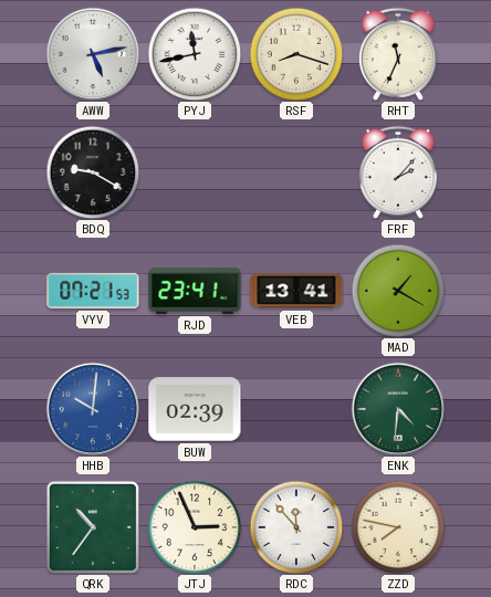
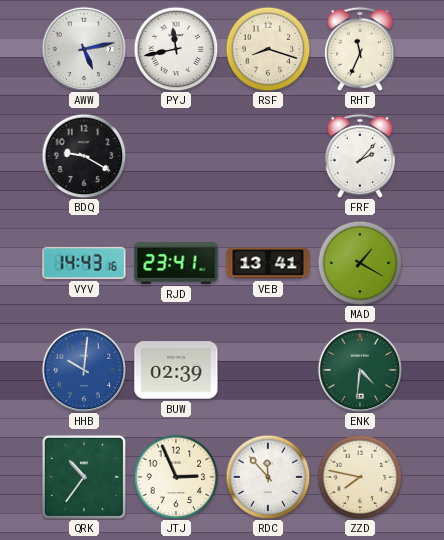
VYV: 07:21 -> 14:43 (84, 263)
